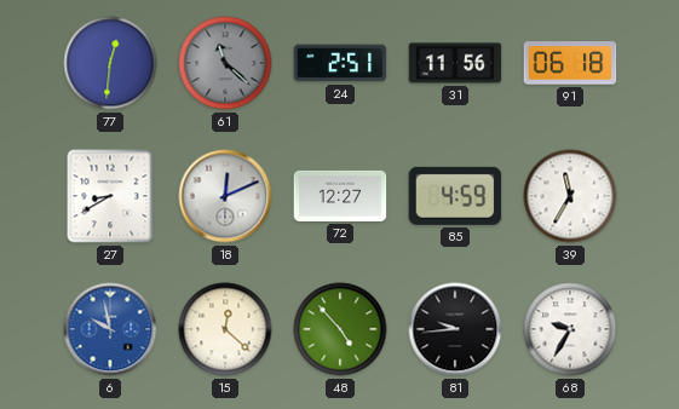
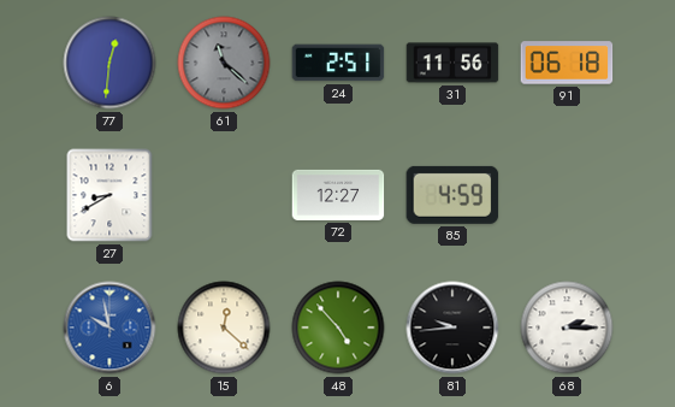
18: 12:11 -> none (225, 196)
39: 11:35 -> none (570, 196)
68: 9:35 -> 2:15 (567, 328)
